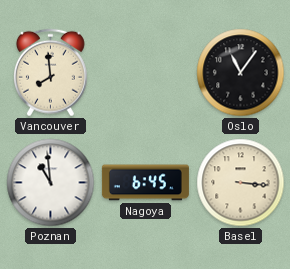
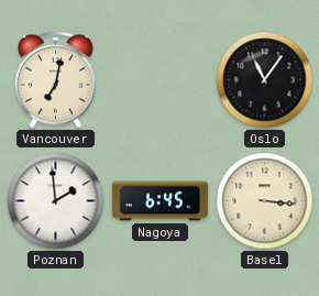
Vancouver: 7:59 -> 7:02 (55, 80)
Poznan: 10:59 -> 1:59 (56, 201)
